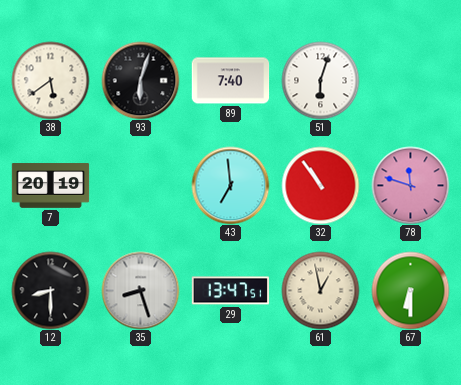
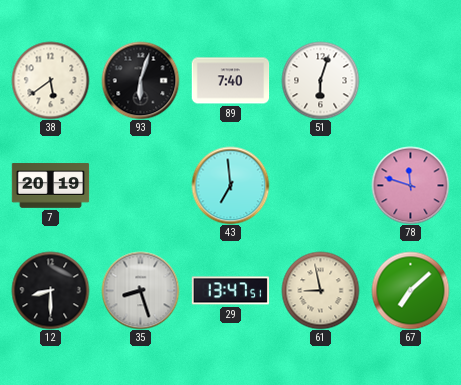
32: 10:54 -> none (320, 185)
61: 12:58 -> 8:58 (320, 290)
67: 6:30 -> 7:08 (410, 290)
